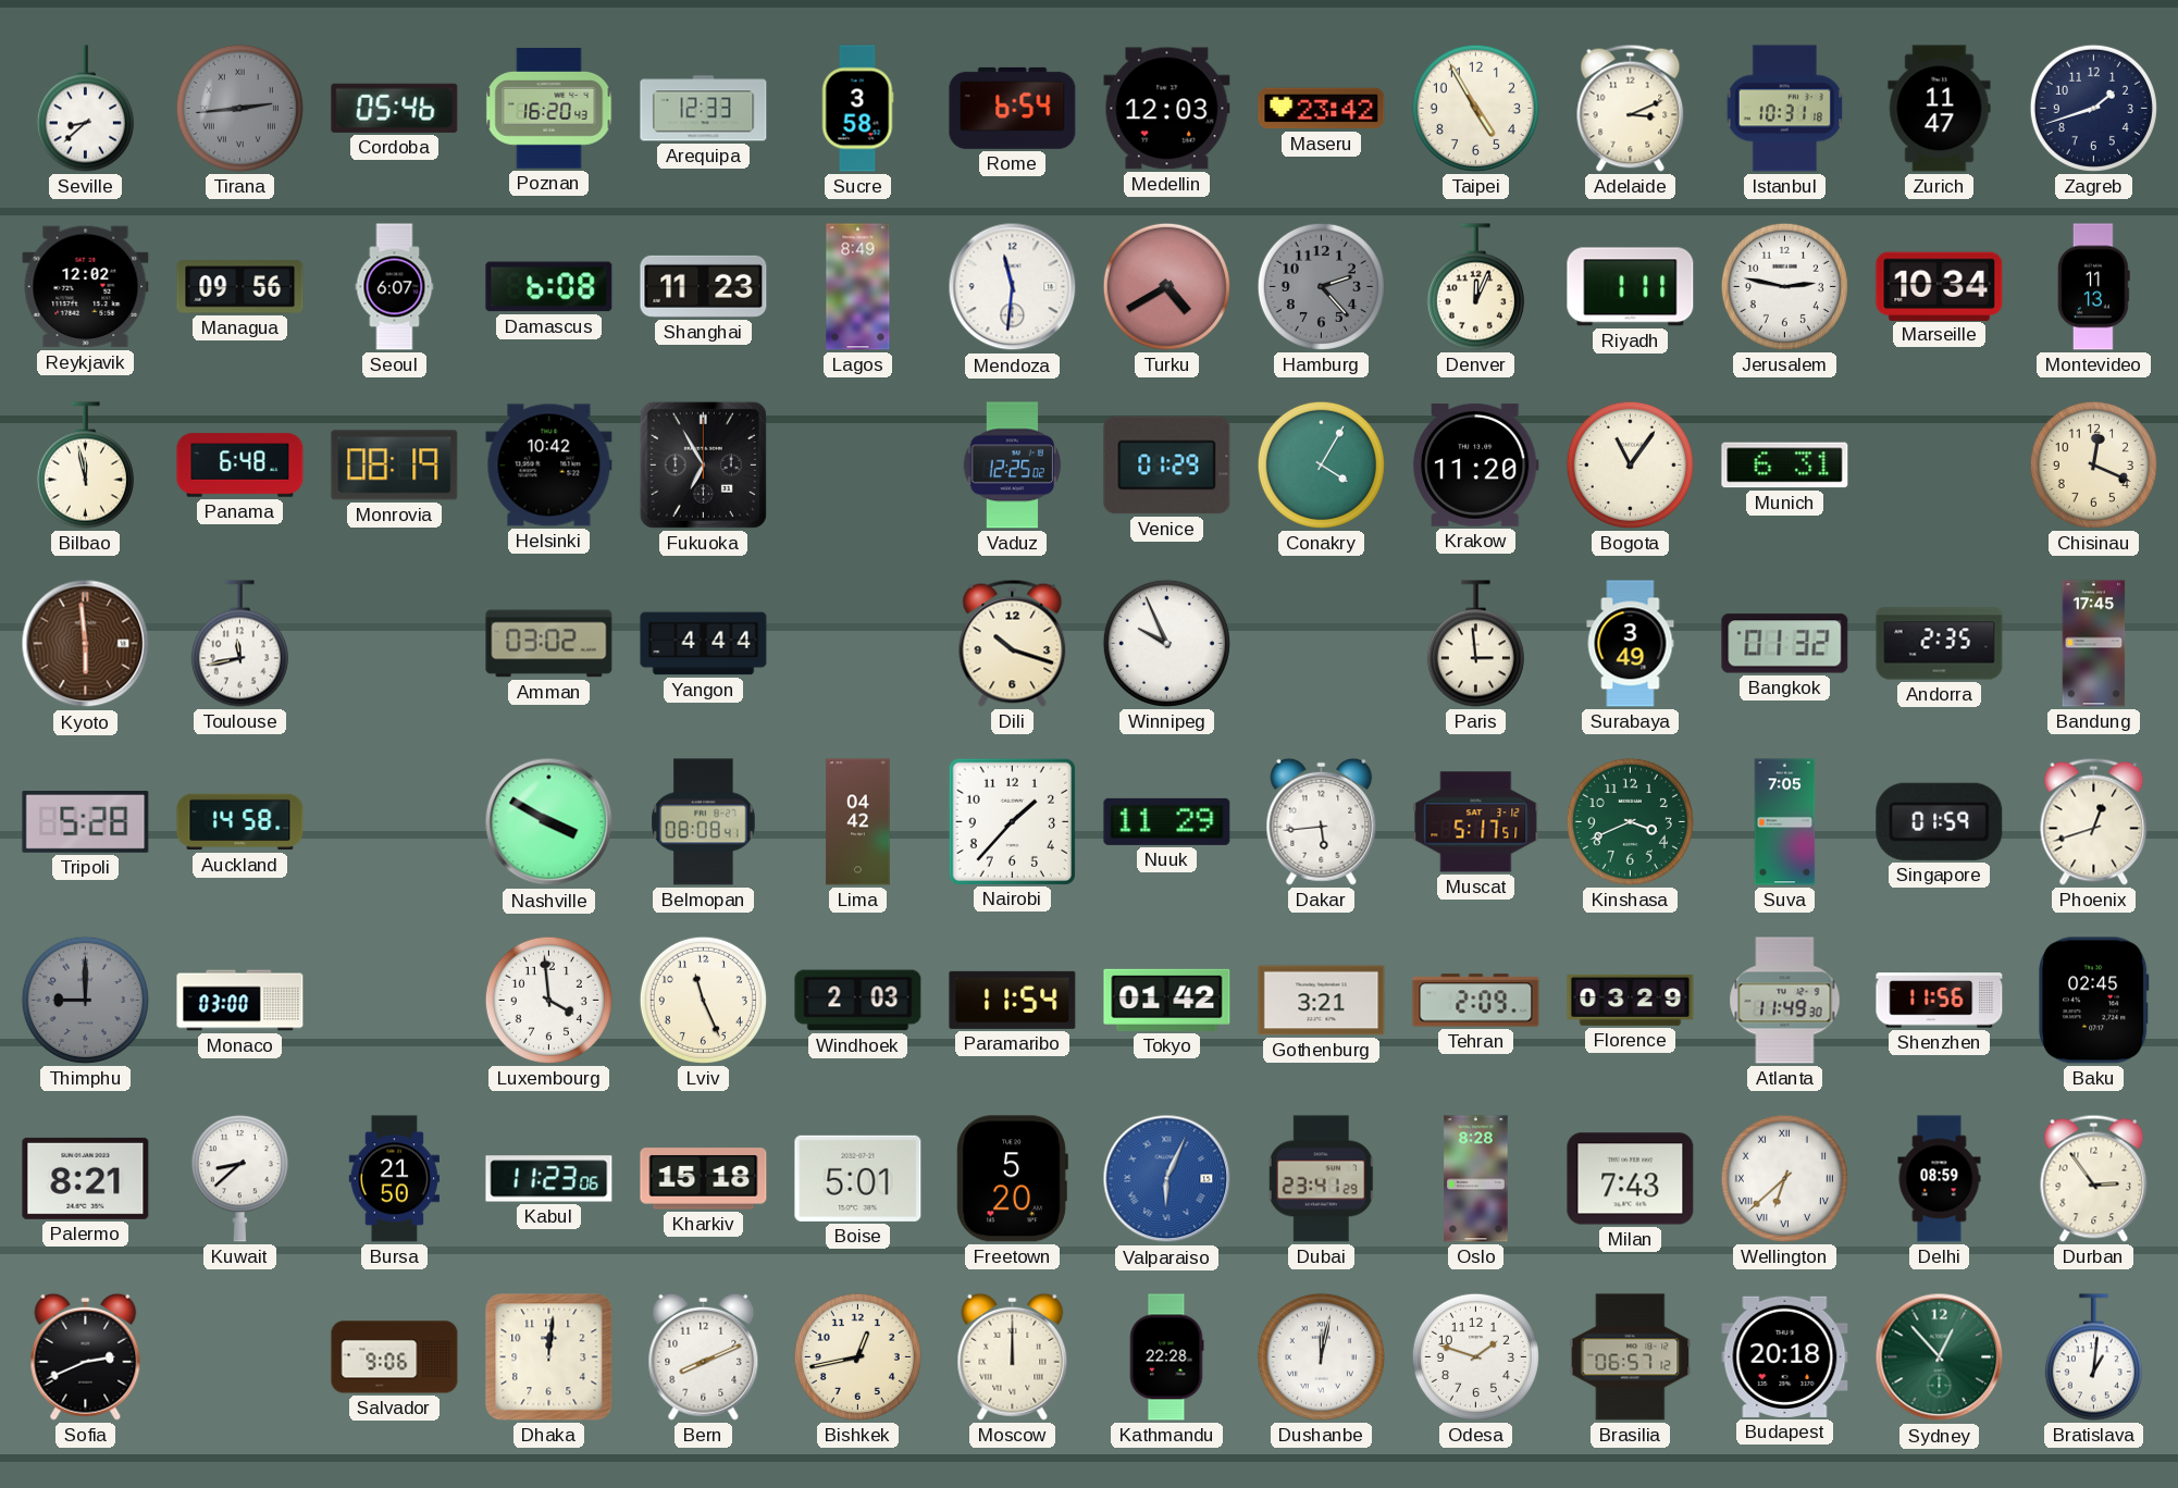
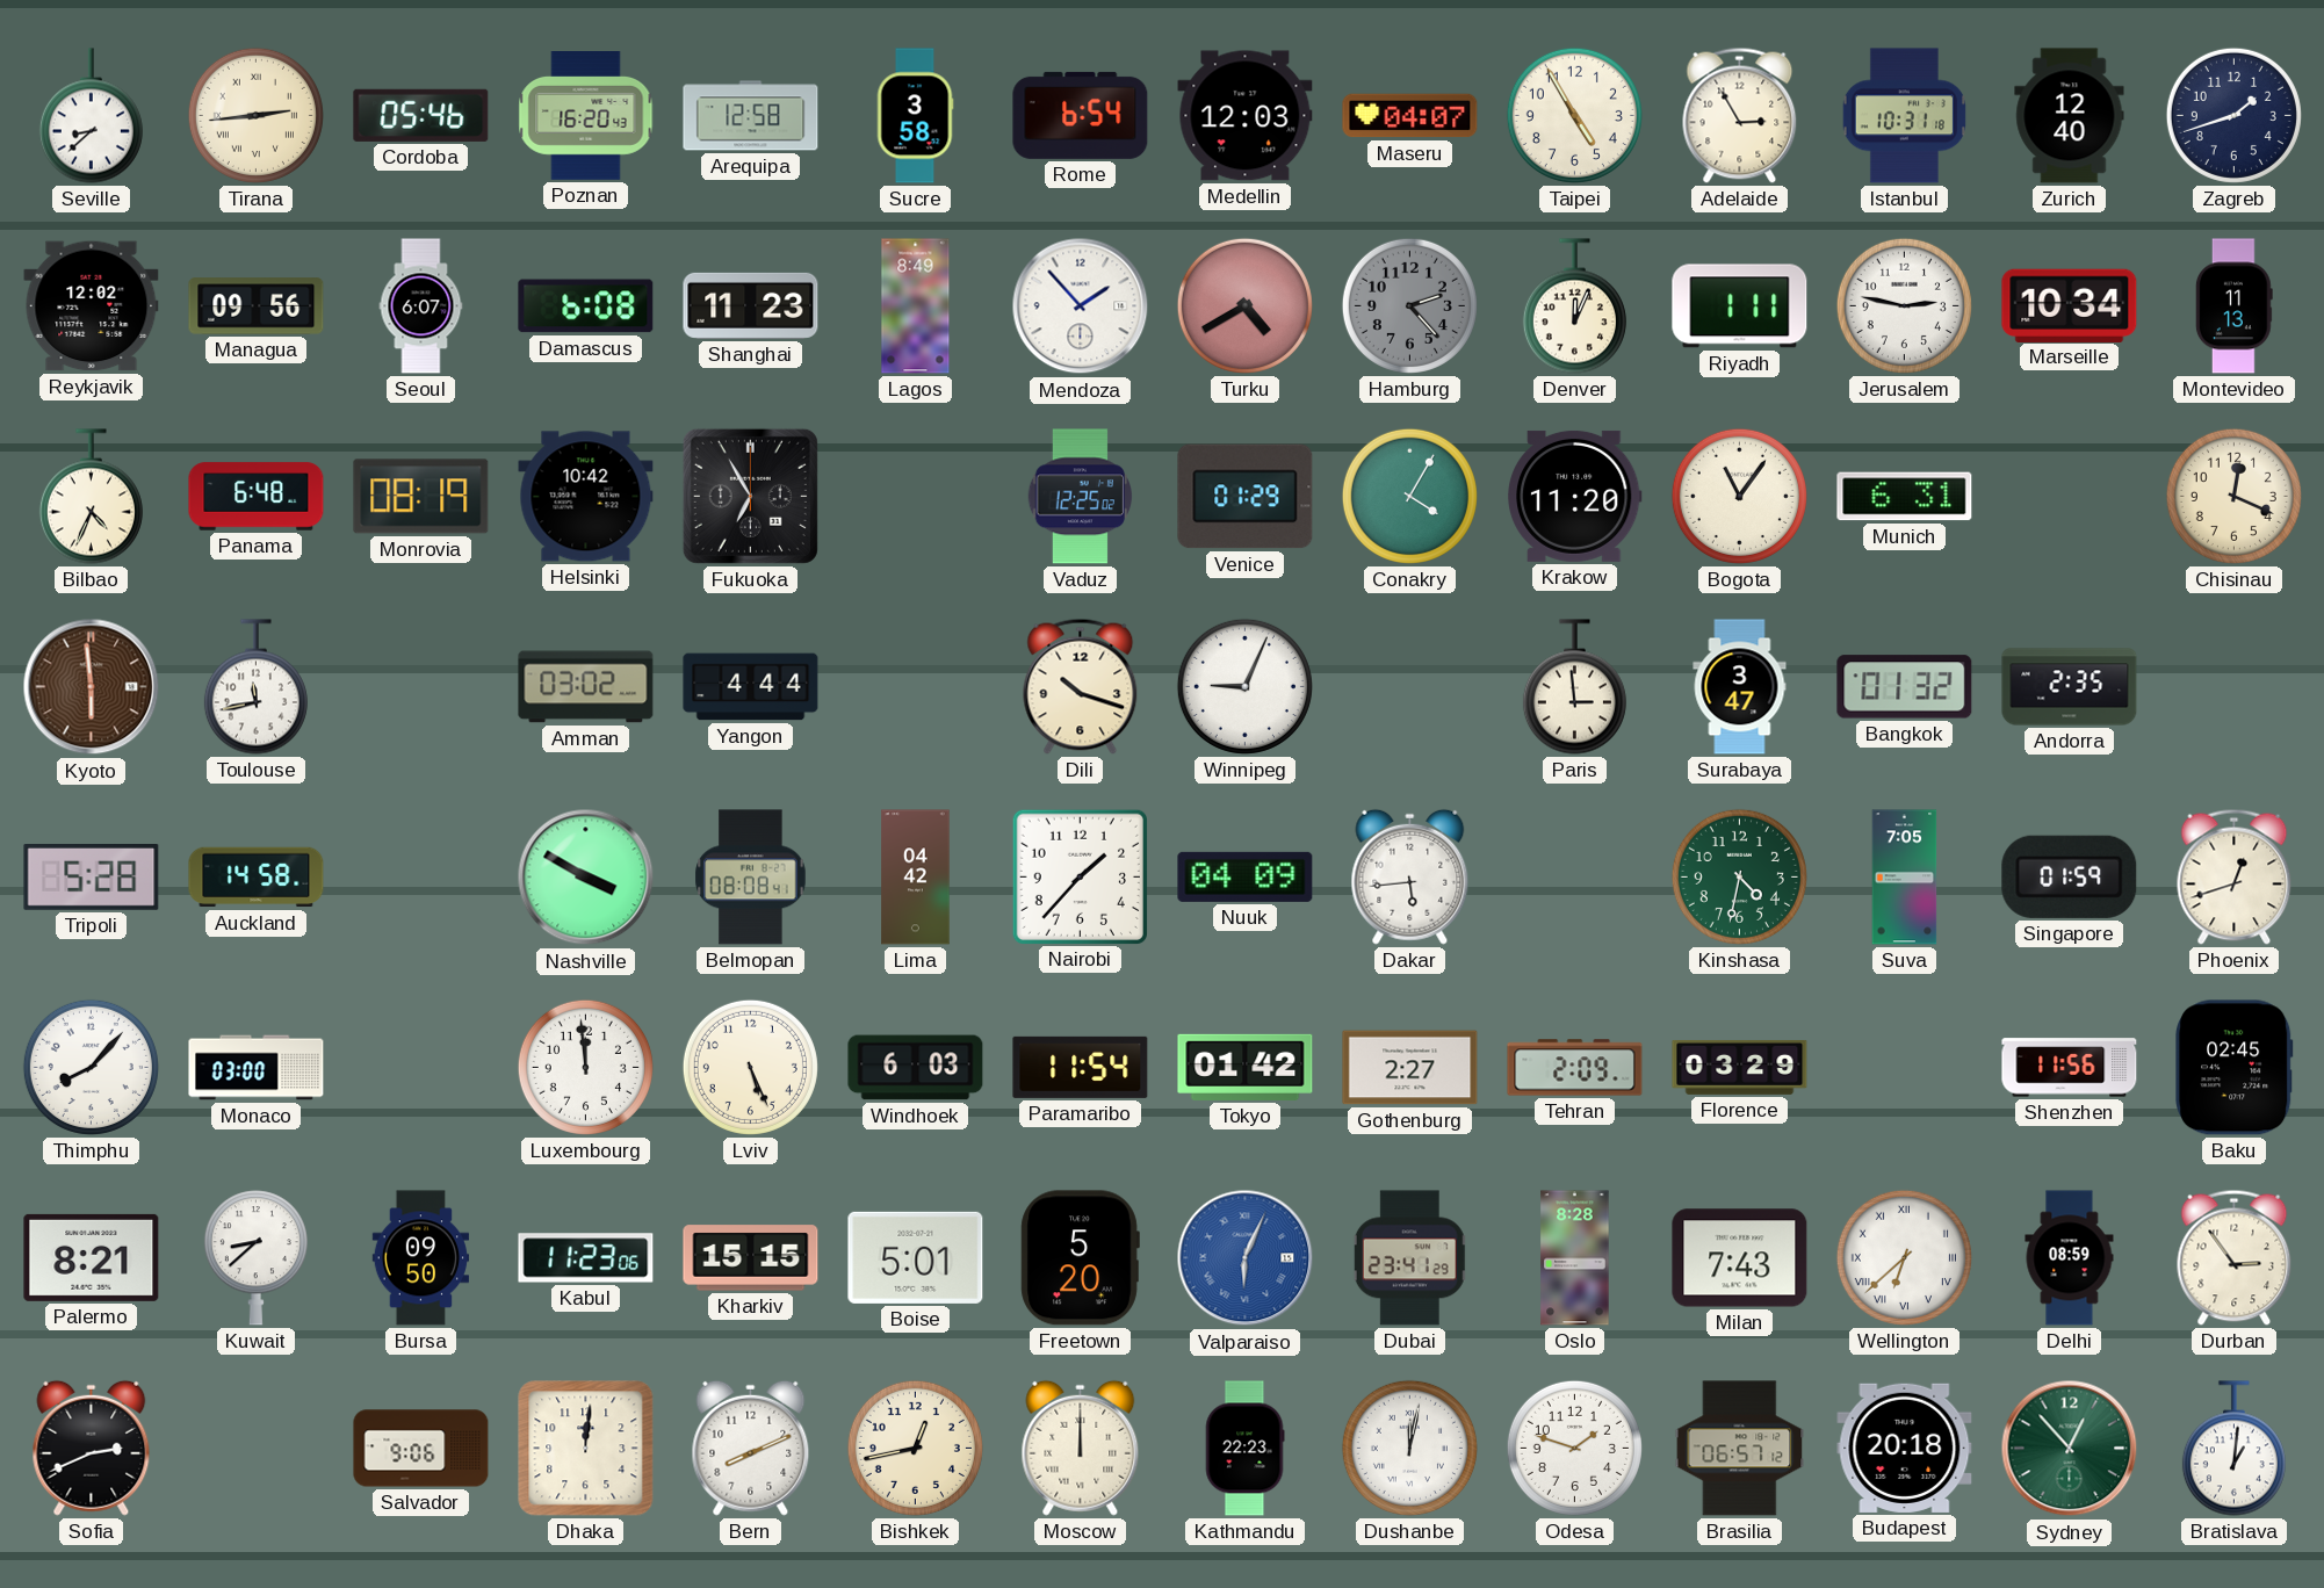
Tirana dial: grey -> cream (255, 115)
Arequipa: 12:33 -> 12:58 (751, 116)
Maseru: 23:42 -> 04:07 (1410, 116)
Adelaide: 3:11 -> 2:55 (1740, 115)
Zurich: 11:47 -> 12:40 (2070, 116)
Mendoza: 11:31 -> 1:53 (1081, 306)
Bilbao: 11:58 -> 4:34 (91, 497)
Winnipeg: 9:56 -> 9:04 (1244, 686)
Surabaya: 3:49 -> 3:47 (1740, 687)
Bandung: 17:45 -> none (2094, 644)
Nuuk: 11:29 -> 04:09 (1246, 876)
Muscat: 5:17 -> none (1476, 822)
Kinshasa: 3:41 -> 4:32 (1739, 876)
Thimphu: 9:00 -> 8:07 (91, 1067)
Thimphu dial: grey -> white (91, 1067)
Luxembourg: 3:59 -> 11:59 (585, 1067)
Lviv: 11:26 -> 5:26 (750, 1067)
Windhoek: 2:03 -> 6:03 (916, 1068)
Gothenburg: 3:21 -> 2:27 (1410, 1068)
Atlanta: 11:49 -> none (1785, 1001)
Bursa: 21:50 -> 09:50 (420, 1258)
Kharkiv: 15:18 -> 15:15 (751, 1258)
Kathmandu: 22:28 -> 22:23 (1244, 1449)
